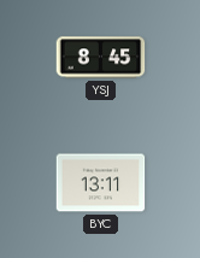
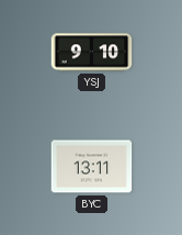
YSJ: 8:45 -> 9:10 (92, 53)
